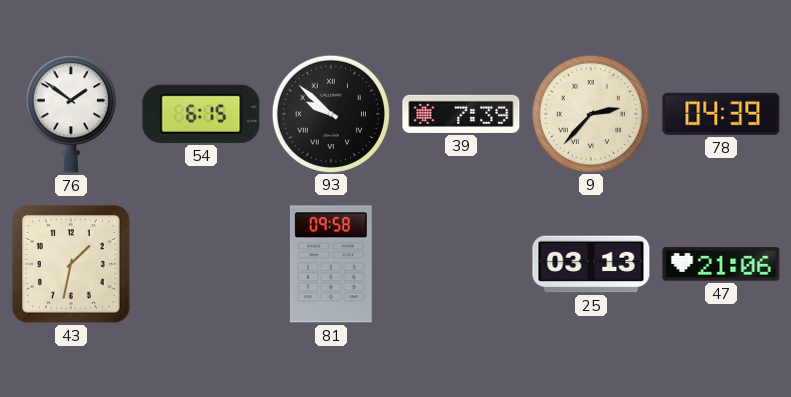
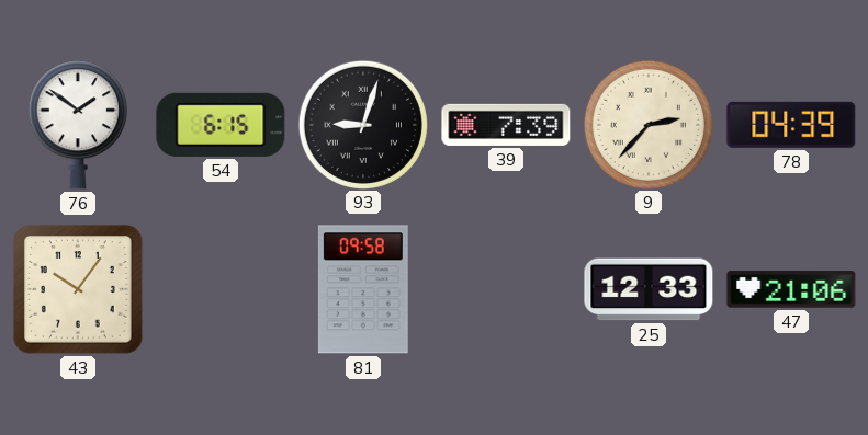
93: 9:52 -> 9:03 (362, 124)
43: 1:32 -> 10:06 (78, 289)
25: 03:13 -> 12:33 (649, 289)
